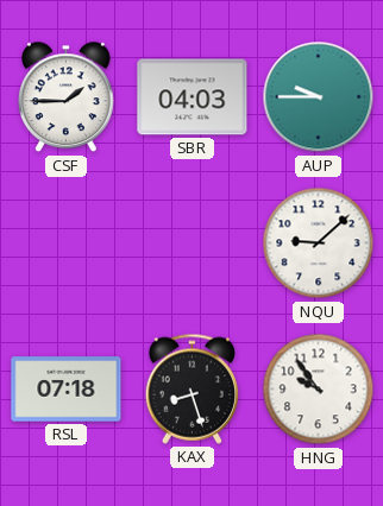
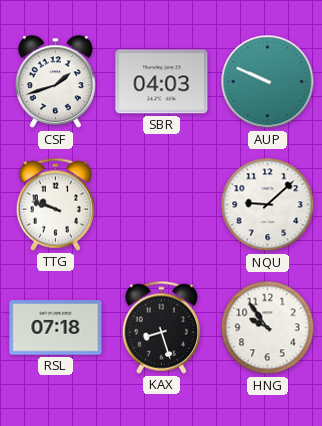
CSF: 1:45 -> 1:42 (56, 82)
AUP: 9:45 -> 9:49 (268, 82)
TTG: none -> 9:48 (56, 204)
